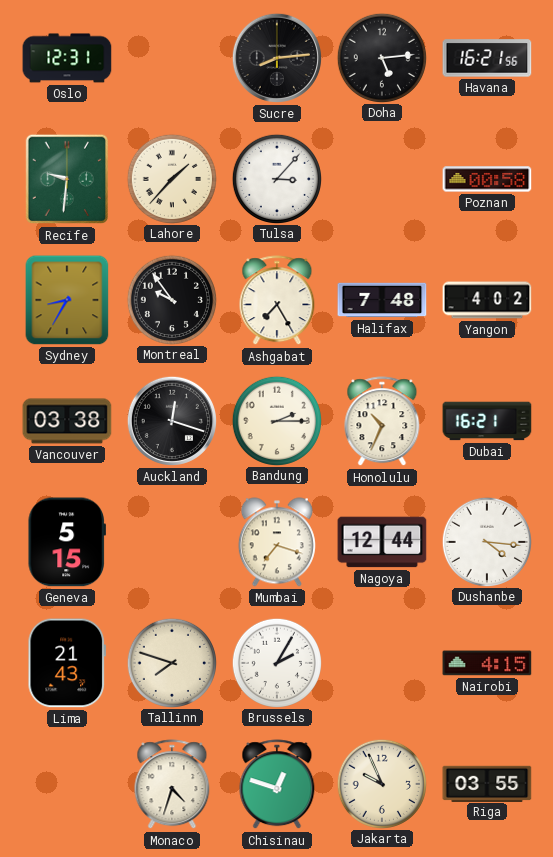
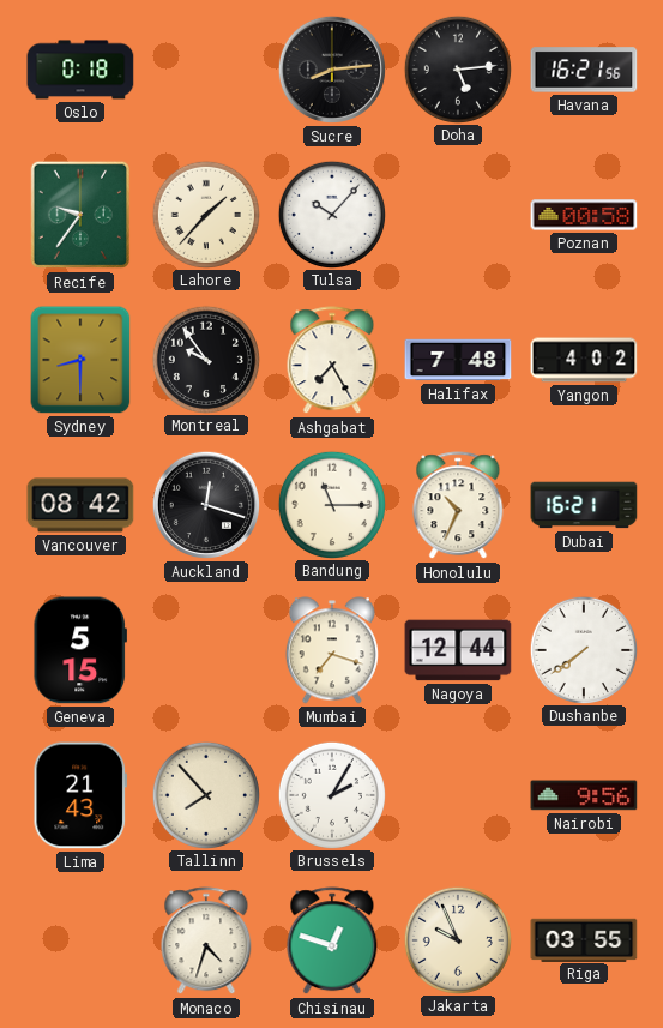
Oslo: 12:31 -> 0:18 (80, 70)
Recife: 9:31 -> 9:36 (80, 215)
Tulsa: 3:07 -> 10:07 (331, 214)
Sydney: 8:35 -> 8:30 (80, 360)
Vancouver: 03:38 -> 08:42 (80, 505)
Bandung: 2:15 -> 11:15 (331, 504)
Dushanbe: 4:16 -> 7:39 (583, 649)
Tallinn: 7:48 -> 7:53 (205, 794)
Nairobi: 4:15 -> 9:56 (584, 795)
